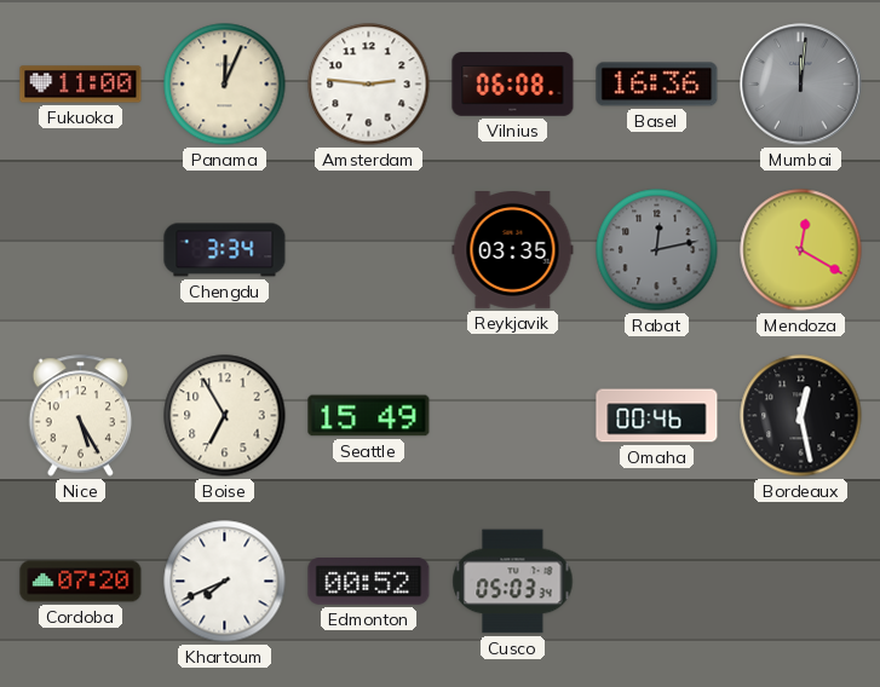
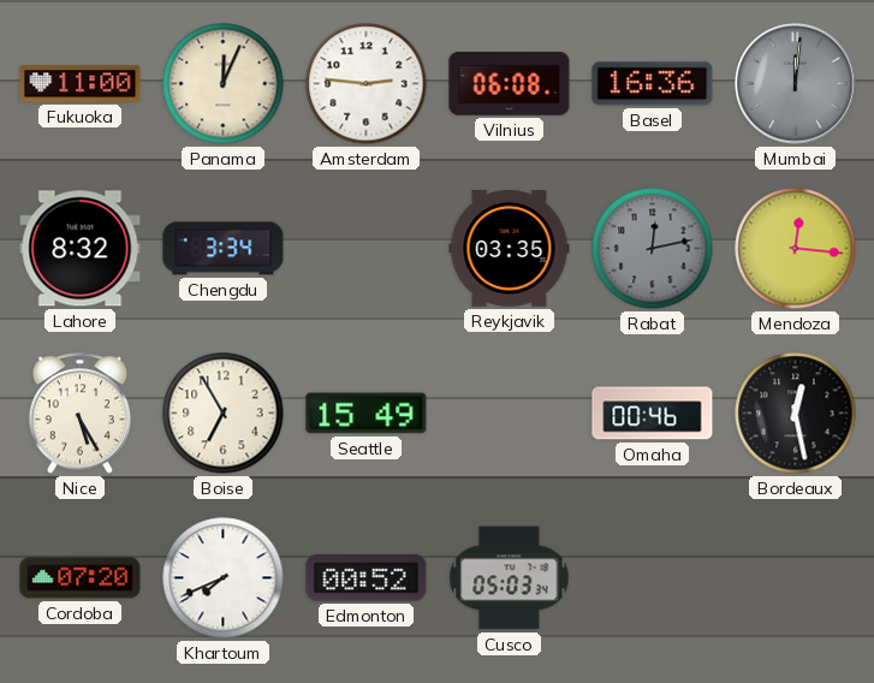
Lahore: none -> 8:32 (81, 249)
Mendoza: 12:20 -> 12:16 (796, 249)
